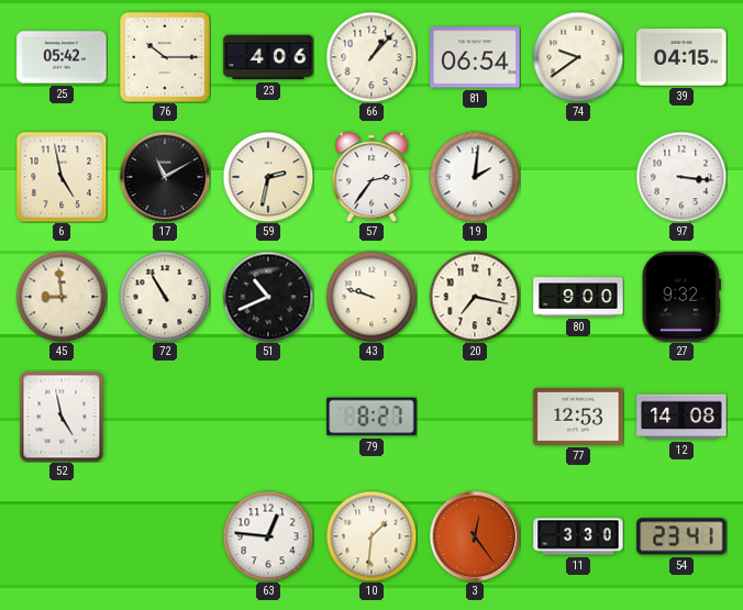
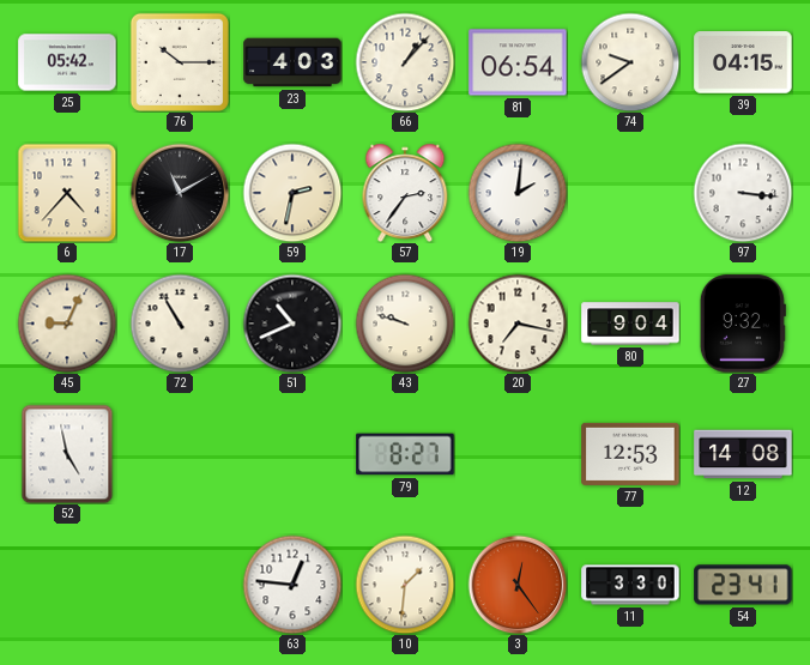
23: 4:06 -> 4:03 (292, 62)
6: 4:58 -> 4:37 (67, 193)
45: 8:59 -> 9:04 (67, 324)
80: 9:00 -> 9:04 (630, 324)
